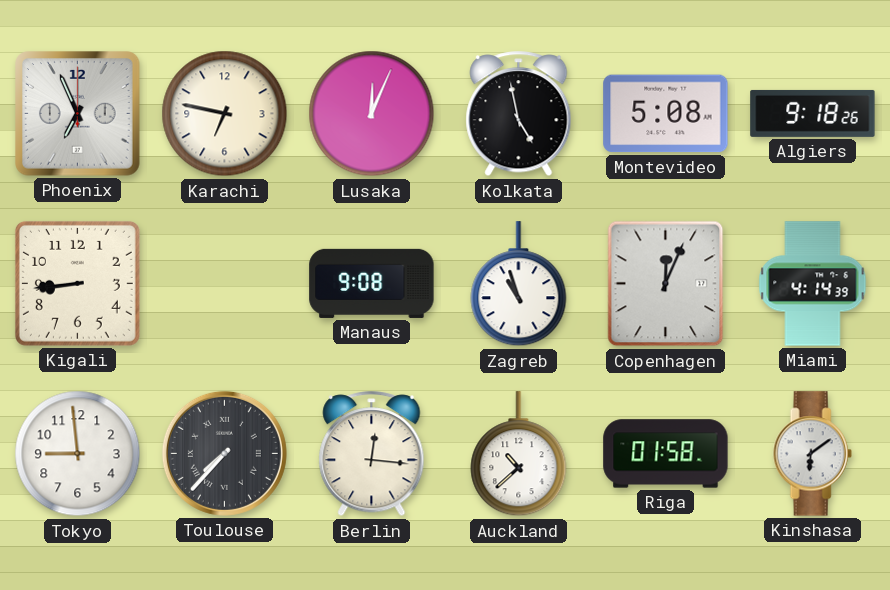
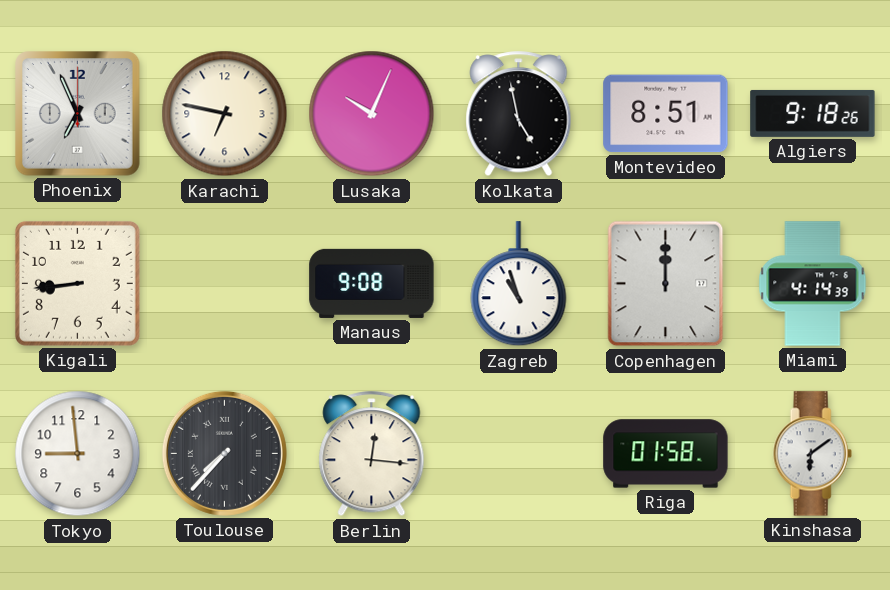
Lusaka: 12:04 -> 10:04 (372, 114)
Montevideo: 5:08 -> 8:51 (666, 114)
Copenhagen: 12:04 -> 12:00 (666, 284)
Auckland: 10:38 -> none (519, 454)
